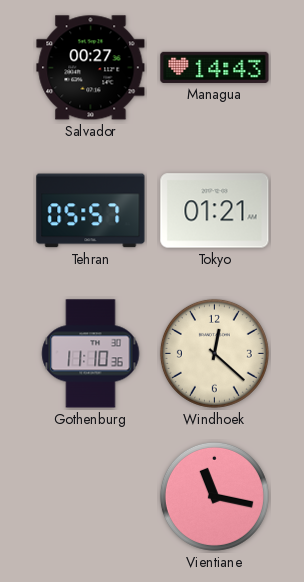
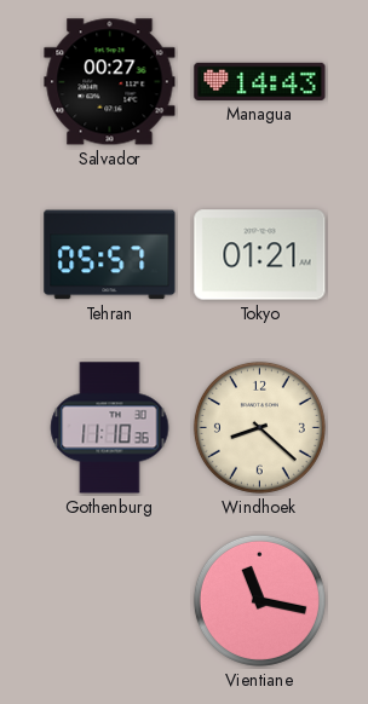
Windhoek: 12:22 -> 8:22 (259, 427)
